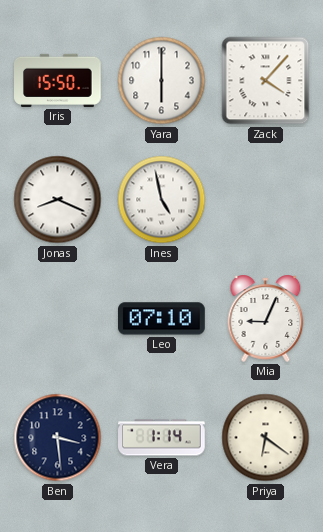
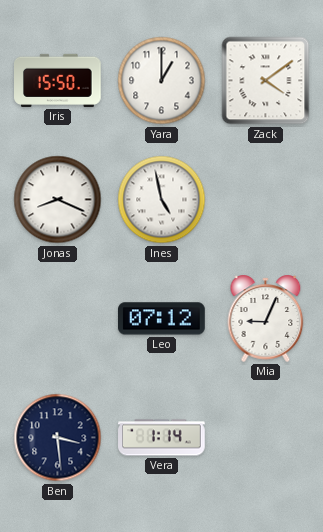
Yara: 6:00 -> 1:00 (162, 81)
Zack: 4:07 -> 4:09 (266, 81)
Leo: 07:10 -> 07:12 (162, 319)
Priya: 6:21 -> none (266, 438)
